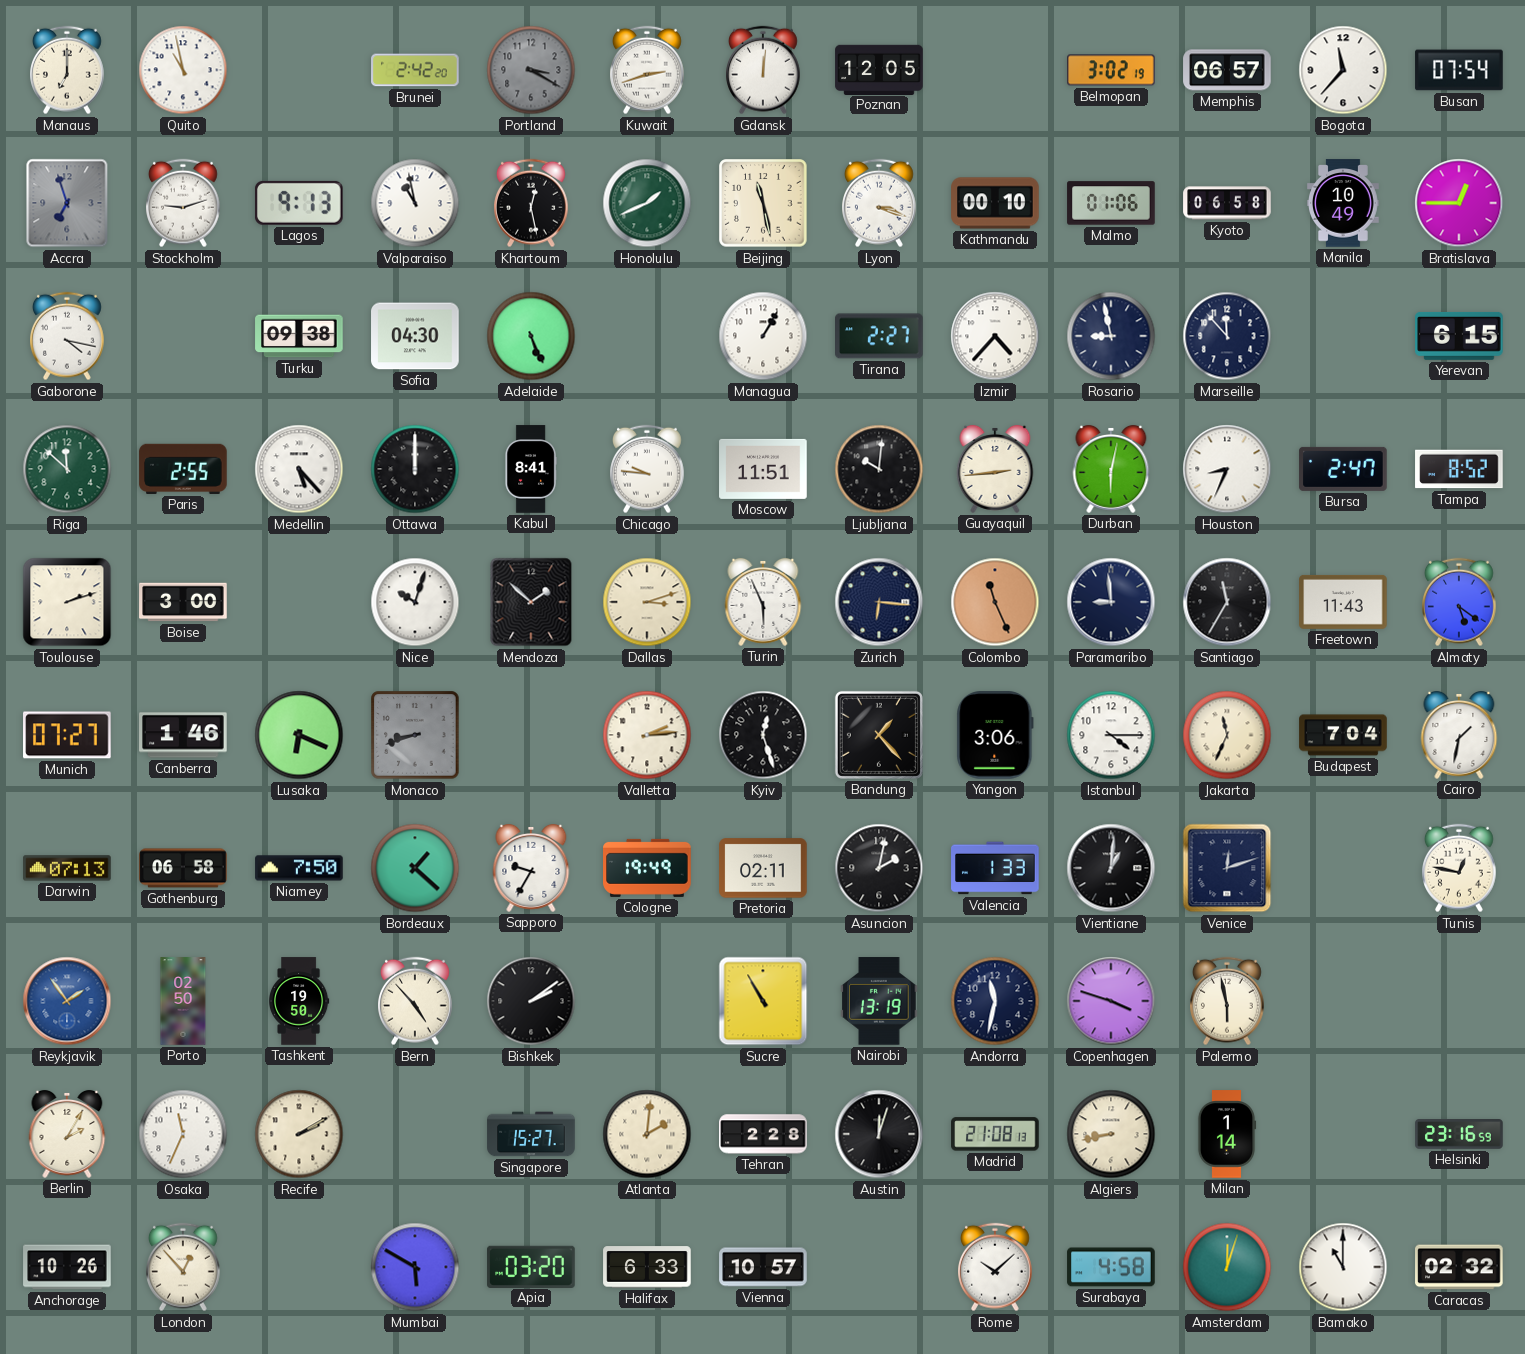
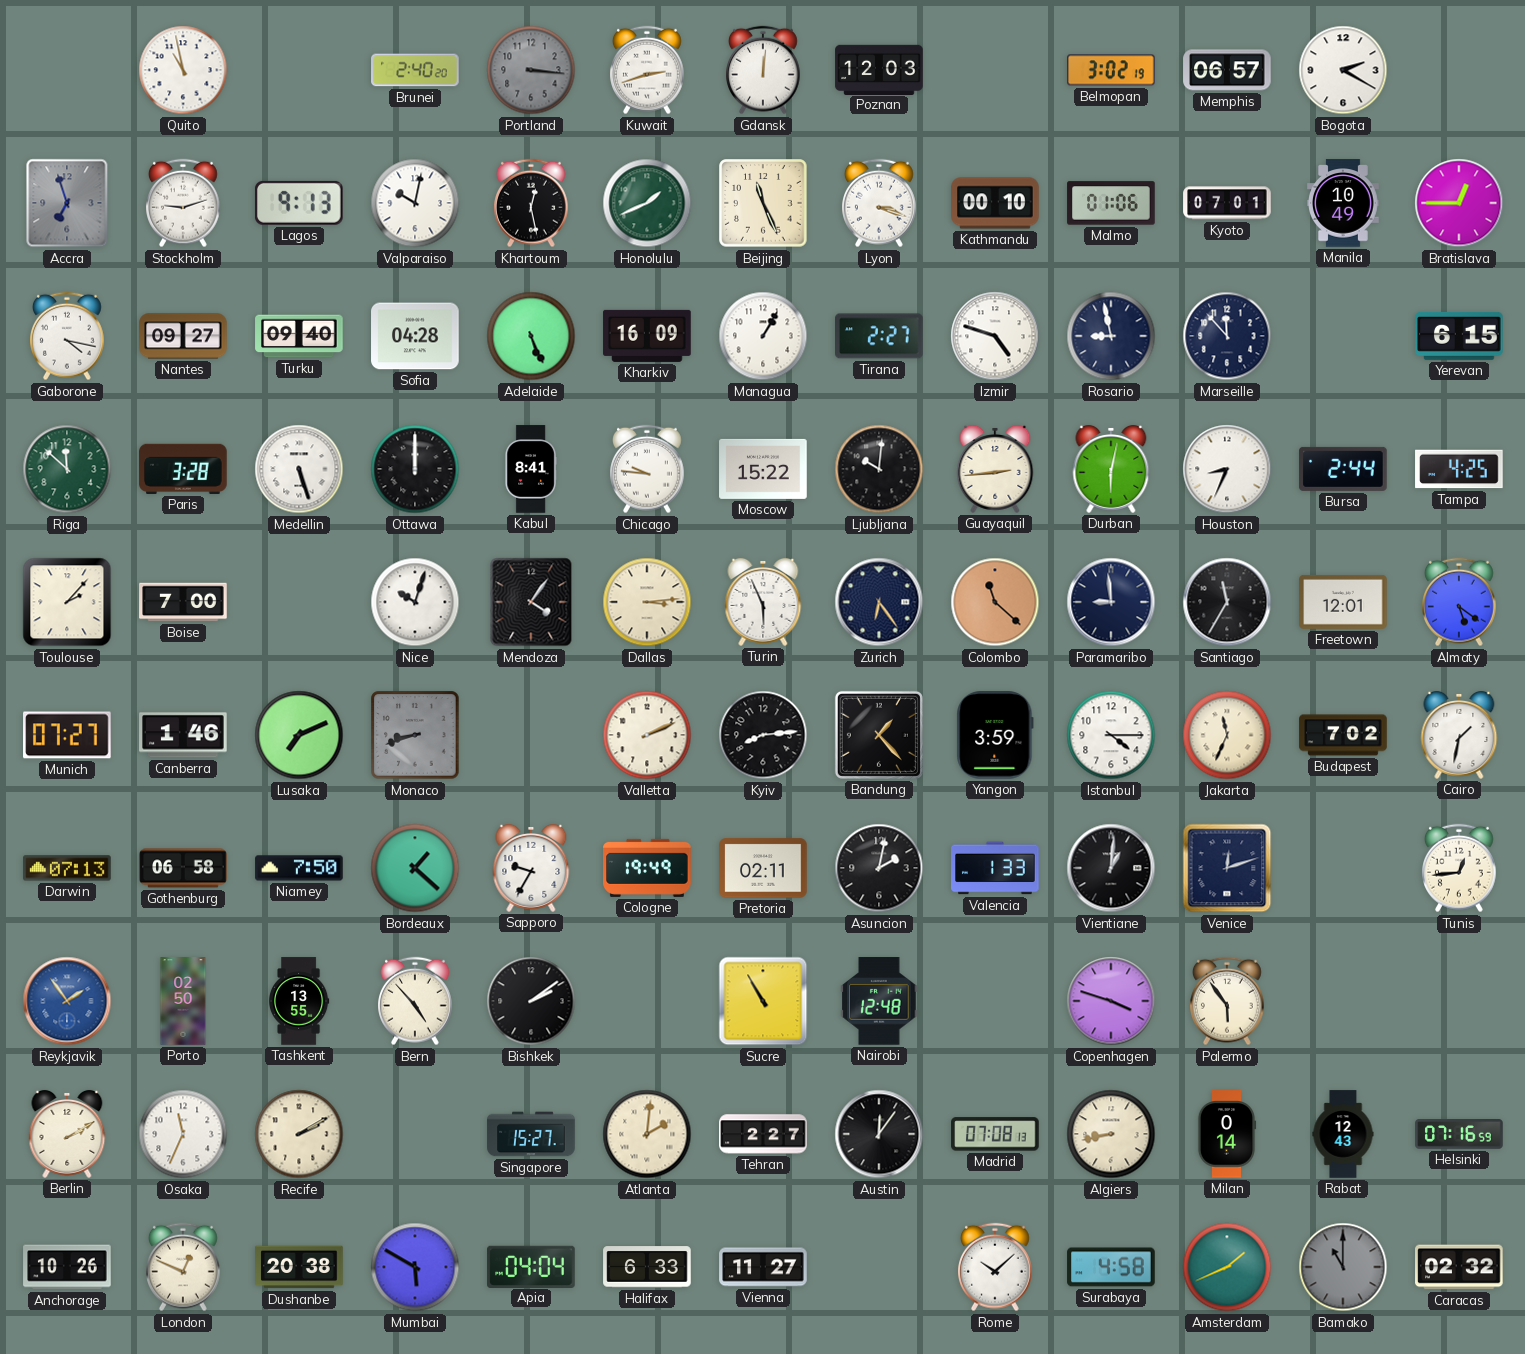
Manaus: 7:00 -> none (68, 70)
Brunei: 2:42 -> 2:40 (415, 70)
Portland: 3:20 -> 3:16 (531, 70)
Poznan: 12:05 -> 12:03 (879, 69)
Bogota: 11:37 -> 2:20 (1343, 70)
Busan: 07:54 -> none (1459, 70)
Valparaiso: 10:58 -> 10:02 (415, 203)
Beijing: 11:28 -> 11:26 (763, 203)
Kyoto: 06:58 -> 07:01 (1227, 203)
Nantes: none -> 09:27 (183, 336)
Turku: 09:38 -> 09:40 (299, 336)
Sofia: 04:30 -> 04:28 (415, 336)
Kharkiv: none -> 16:09 (647, 336)
Izmir: 4:37 -> 4:48 (995, 336)
Paris: 2:55 -> 3:28 (183, 469)
Medellin: 5:23 -> 5:27 (299, 469)
Moscow: 11:51 -> 15:22 (763, 469)
Bursa: 2:47 -> 2:44 (1343, 469)
Tampa: 8:52 -> 4:25 (1459, 469)
Toulouse: 2:12 -> 2:07 (67, 602)
Boise: 3:00 -> 7:00 (183, 602)
Mendoza: 1:52 -> 4:06 (531, 602)
Dallas: 3:12 -> 3:14 (647, 602)
Zurich: 6:16 -> 6:24 (879, 602)
Colombo: 11:26 -> 11:22 (995, 602)
Freetown: 11:43 -> 12:01 (1343, 602)
Lusaka: 6:19 -> 7:11 (299, 735)
Valletta: 2:14 -> 2:11 (647, 735)
Kyiv: 12:27 -> 8:14 (763, 735)
Yangon: 3:06 -> 3:59 (995, 735)
Budapest: 7:04 -> 7:02 (1343, 735)
Tunis: 12:47 -> 12:44 (1460, 868)
Tashkent: 19:50 -> 13:55 (299, 1001)
Nairobi: 13:19 -> 12:48 (879, 1001)
Andorra: 11:32 -> none (995, 1001)
Palermo: 5:58 -> 5:54 (1228, 1001)
Berlin: 2:05 -> 2:10 (67, 1134)
Tehran: 2:28 -> 2:27 (763, 1134)
Austin: 12:03 -> 12:06 (879, 1134)
Madrid: 21:08 -> 07:08 (995, 1134)
Milan: 1:14 -> 0:14 (1227, 1134)
Rabat: none -> 12:43 (1343, 1134)
Helsinki: 23:16 -> 07:16 (1459, 1135)
London: 12:53 -> 12:49 (184, 1267)
Dushanbe: none -> 20:38 (299, 1267)
Apia: 03:20 -> 04:04 (531, 1266)
Vienna: 10:57 -> 11:27 (763, 1267)
Amsterdam: 12:03 -> 1:41 (1227, 1267)
Bamako dial: white -> grey (1343, 1267)
